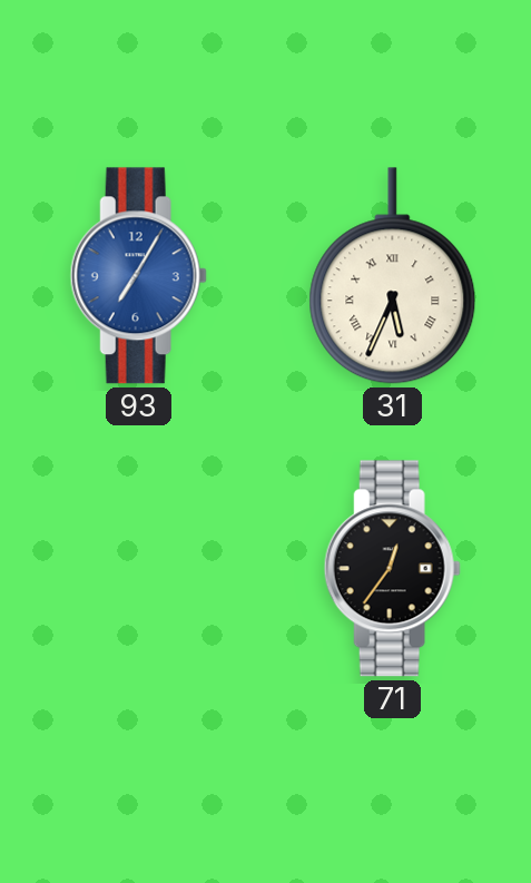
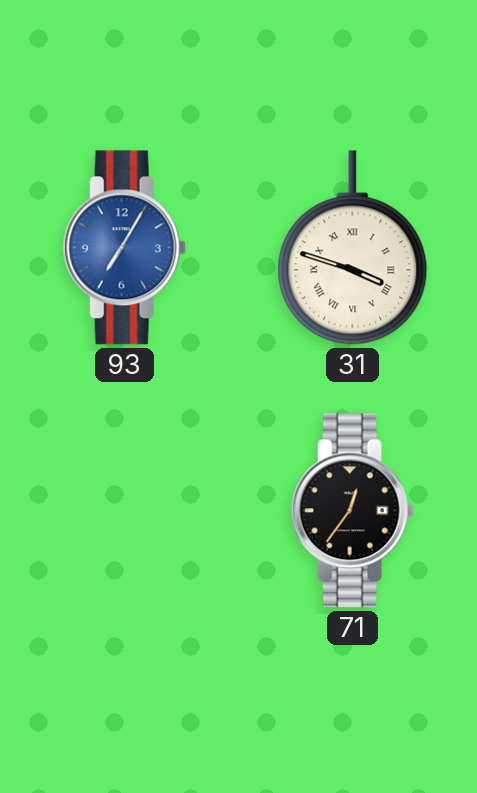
31: 5:34 -> 3:48 (353, 248)
